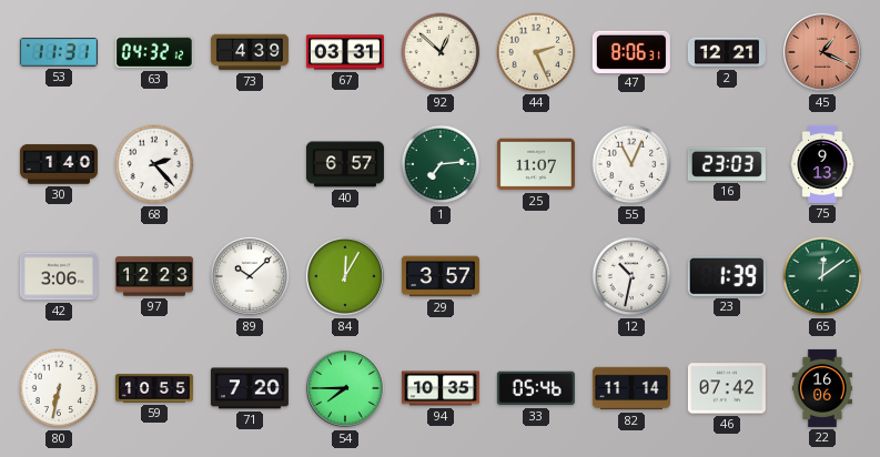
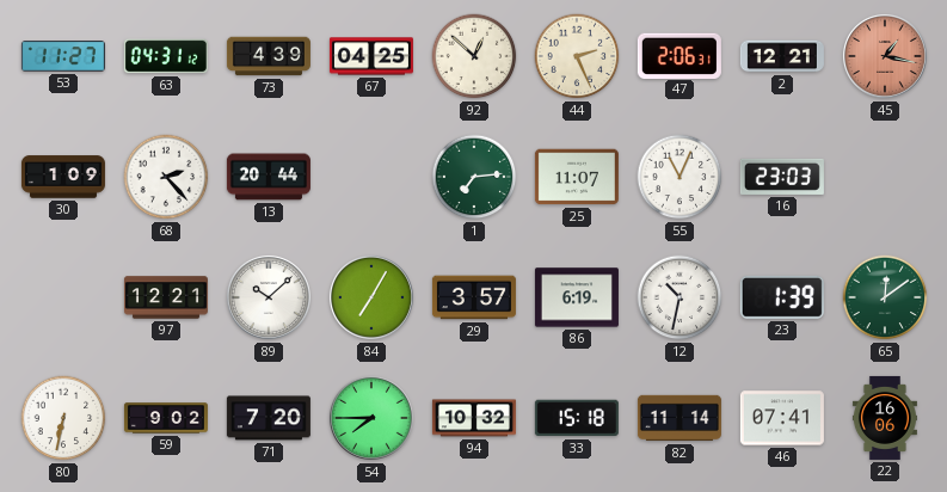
53: 11:31 -> 11:27 (63, 56)
63: 04:32 -> 04:31 (166, 56)
67: 03:31 -> 04:25 (371, 56)
47: 8:06 -> 2:06 (679, 55)
45: 1:19 -> 1:17 (885, 56)
30: 1:40 -> 1:09 (63, 177)
13: none -> 20:44 (269, 177)
40: 6:57 -> none (345, 164)
75: 9:13 -> none (822, 164)
42: 3:06 -> none (59, 276)
97: 12:23 -> 12:21 (166, 297)
84: 12:05 -> 7:05 (371, 297)
86: none -> 6:19 (577, 297)
59: 10:55 -> 9:02 (166, 418)
94: 10:35 -> 10:32 (474, 418)
33: 05:46 -> 15:18 (577, 418)
46: 07:42 -> 07:41 (782, 418)
